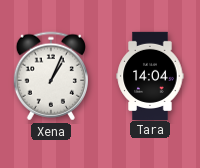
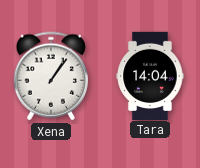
Xena: 1:04 -> 1:06 (51, 76)
